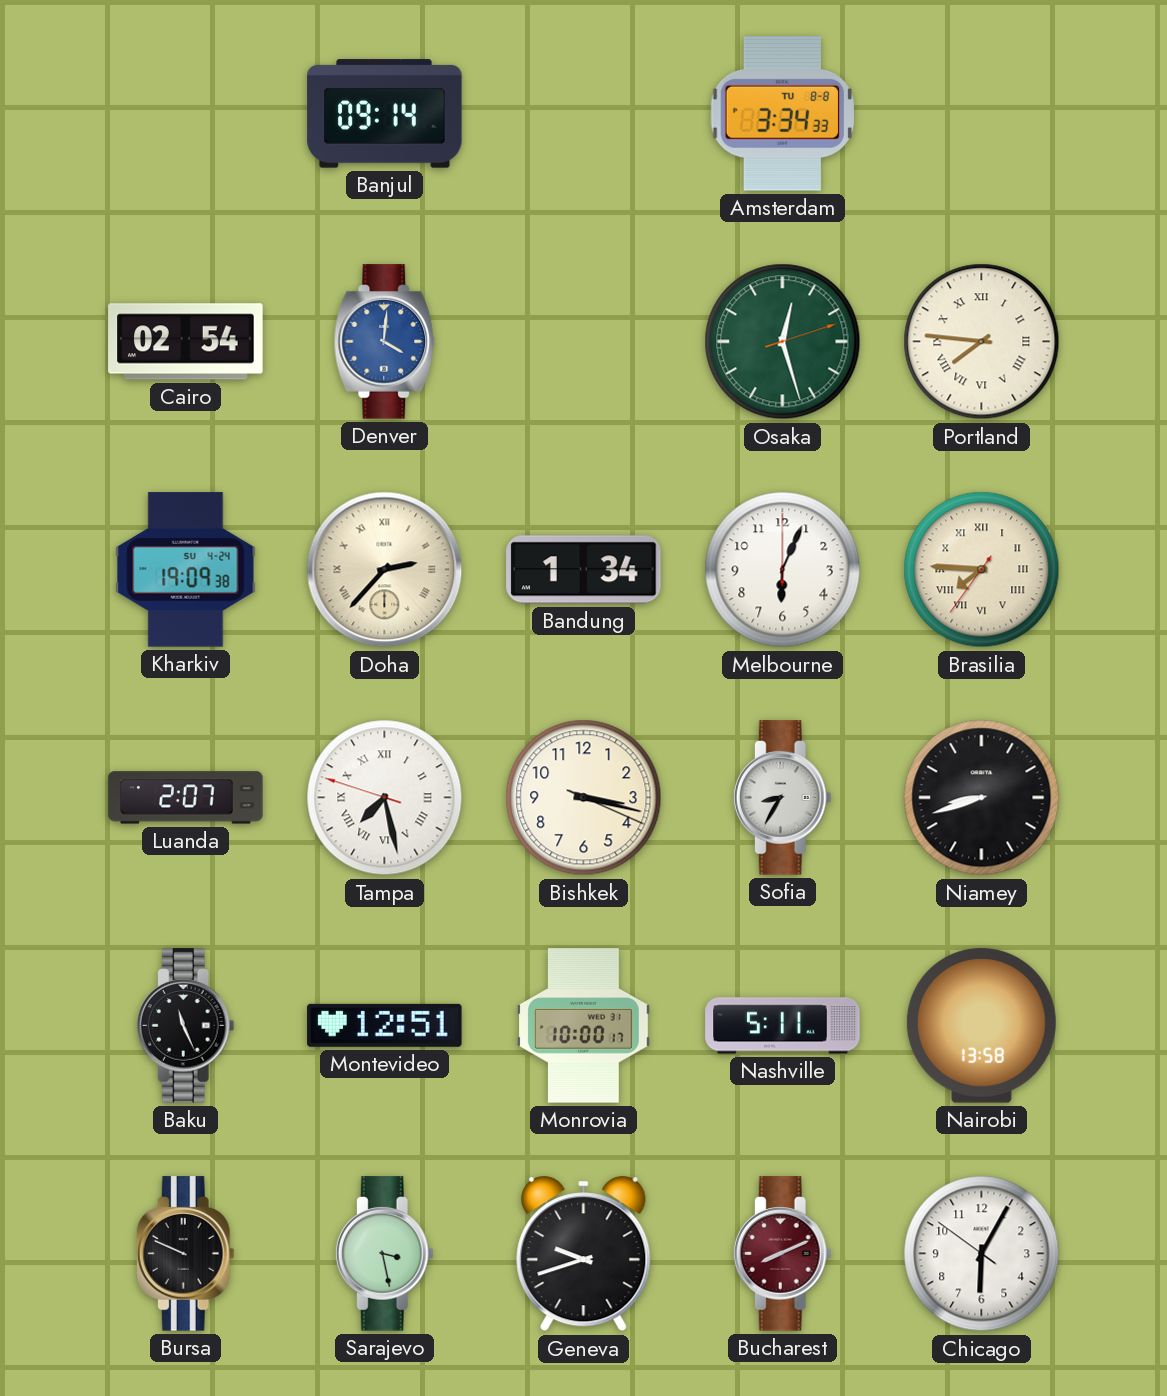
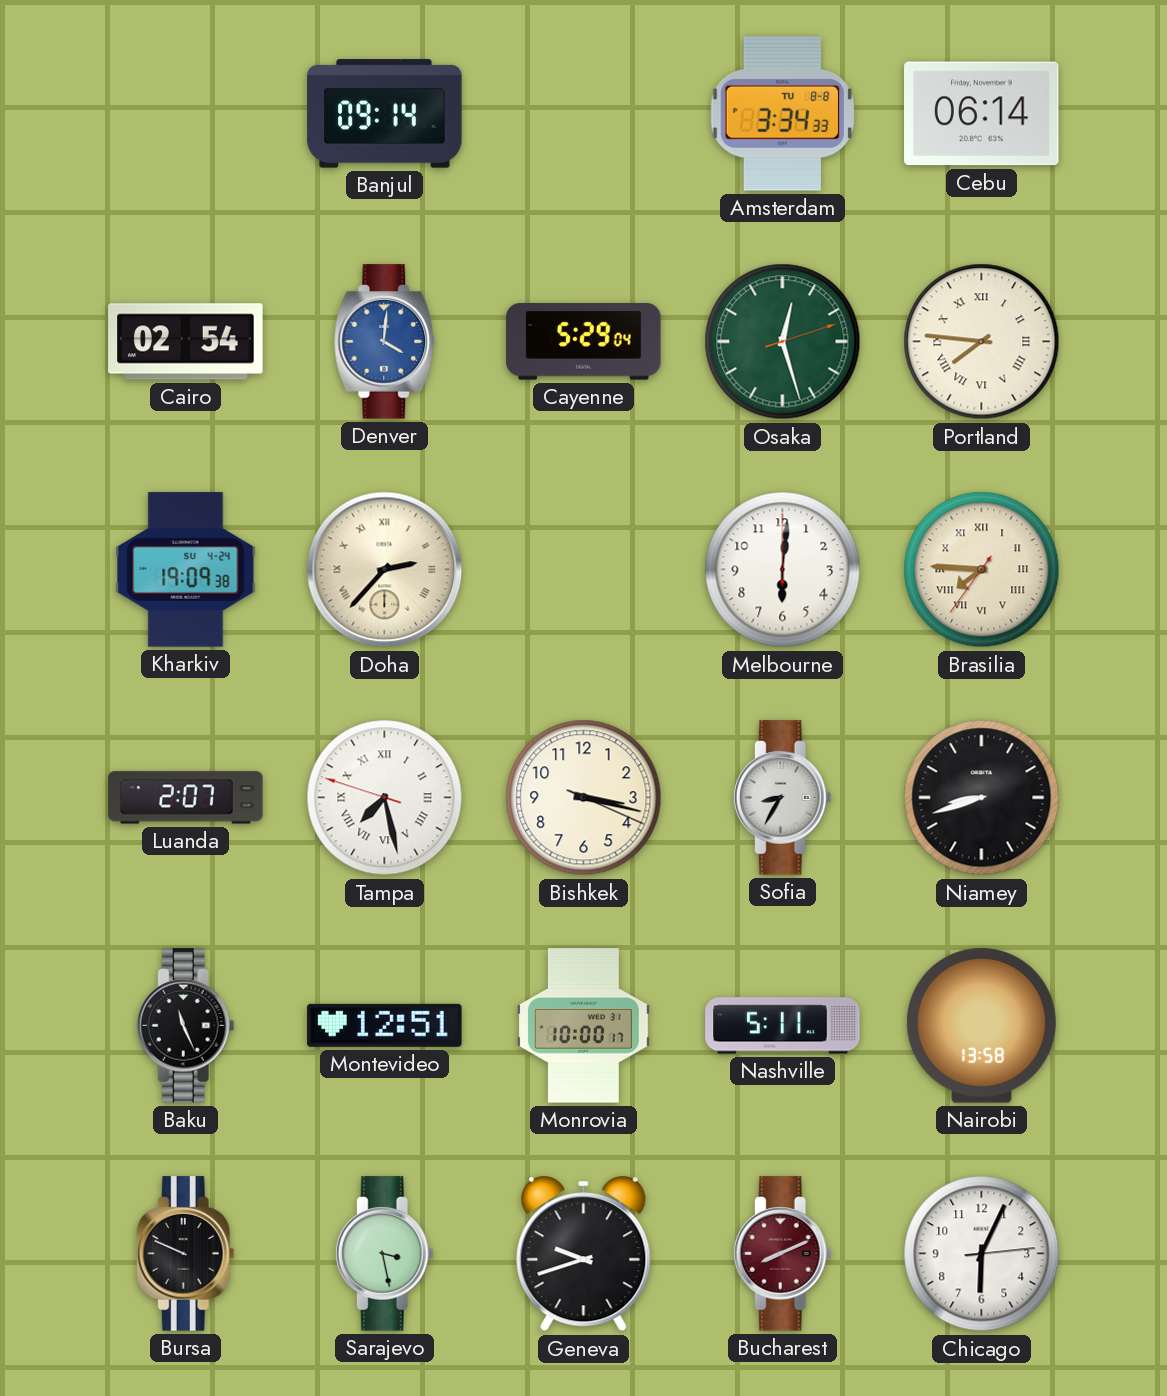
Cebu: none -> 06:14 (982, 114)
Cayenne: none -> 5:29 (584, 342)
Bandung: 1:34 -> none (584, 570)
Melbourne: 6:04 -> 6:01 (783, 570)
Chicago: 6:04:51 -> 6:04:14 (982, 1254)
